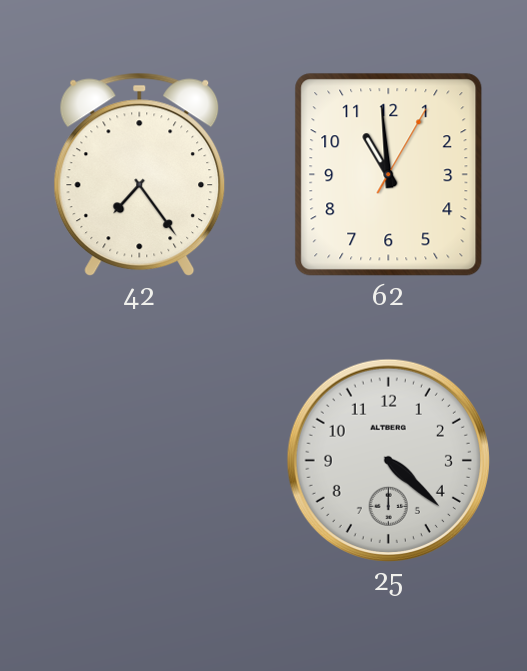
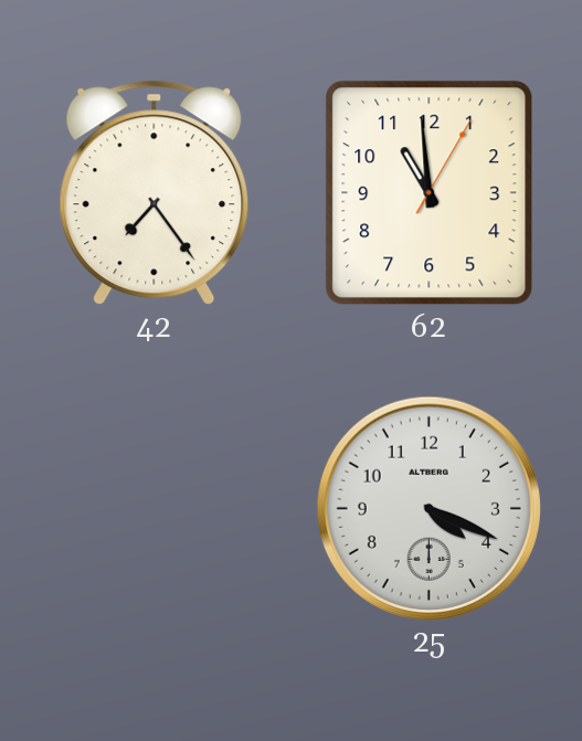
25: 4:22 -> 4:19 (428, 508)
